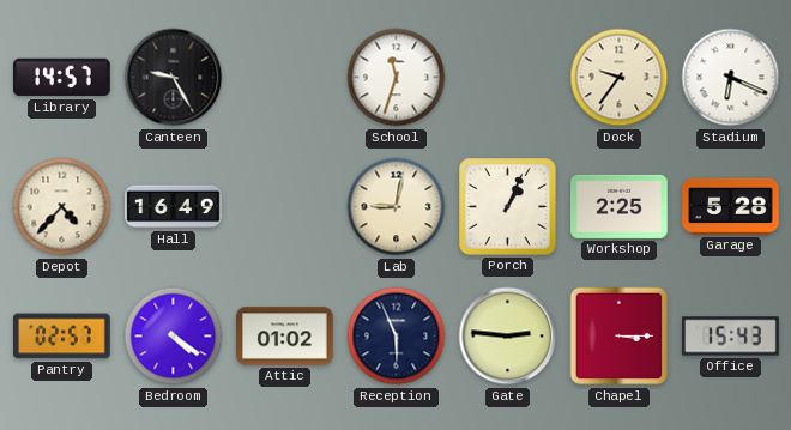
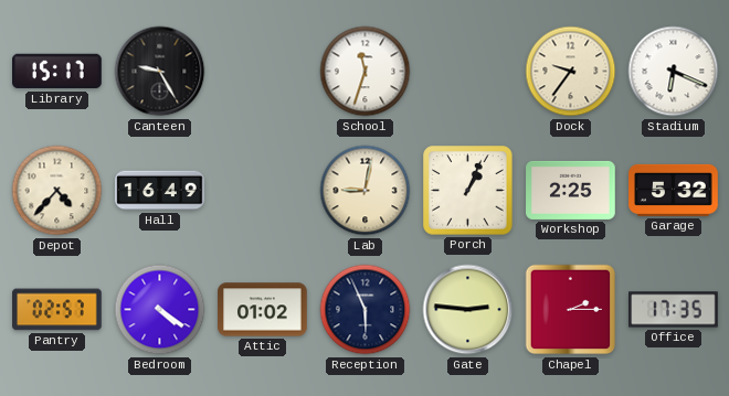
Library: 14:57 -> 15:17 (57, 72)
Garage: 5:28 -> 5:32 (674, 190)
Chapel: 3:15 -> 2:15 (571, 310)
Office: 15:43 -> 17:35 (674, 310)
